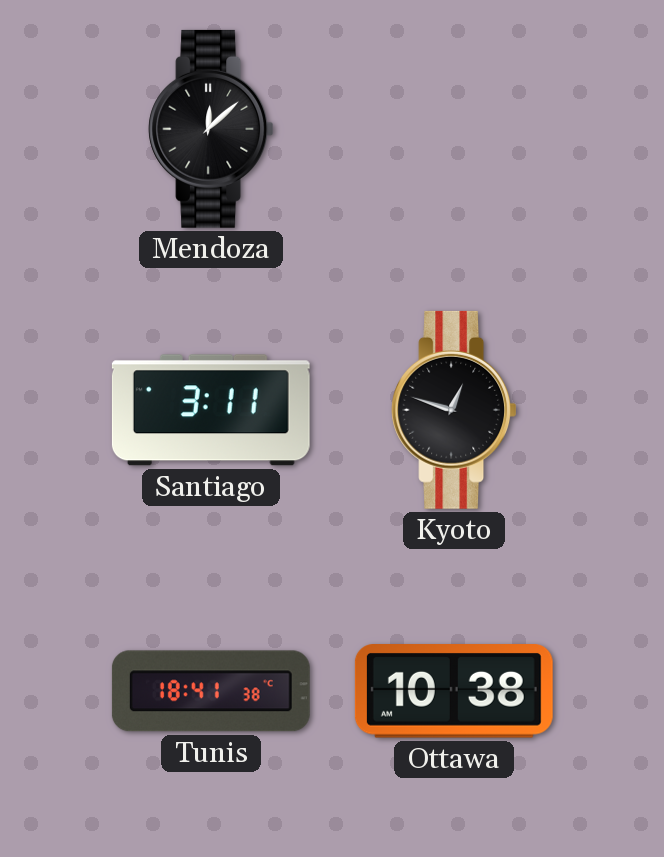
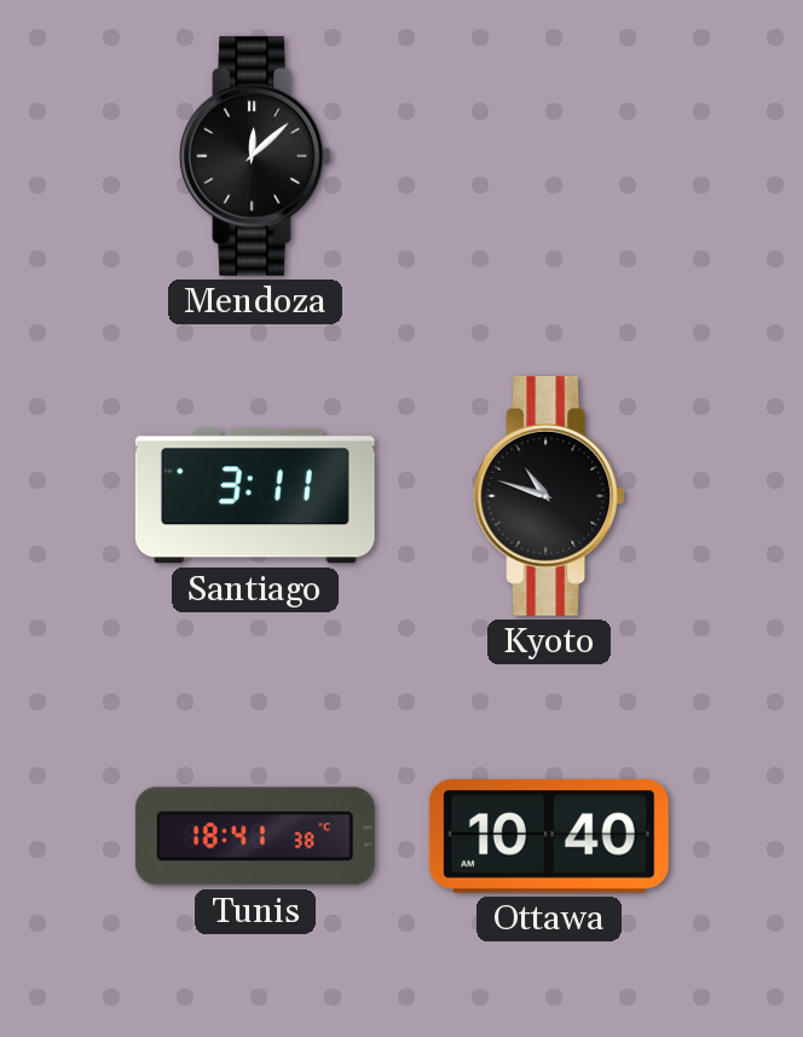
Kyoto: 12:48 -> 10:48 (549, 496)
Ottawa: 10:38 -> 10:40 (549, 837)
